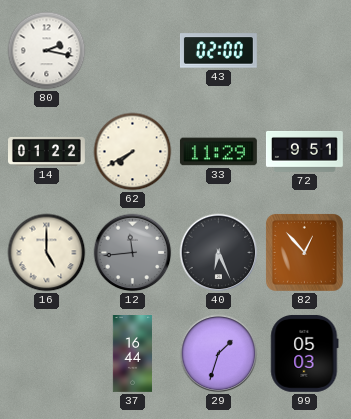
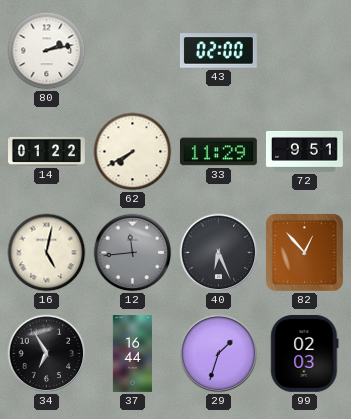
80: 2:17 -> 2:13 (47, 51)
16: 5:00 -> 5:02 (47, 253)
34: none -> 6:55 (47, 354)
99: 05:03 -> 02:03 (305, 353)
